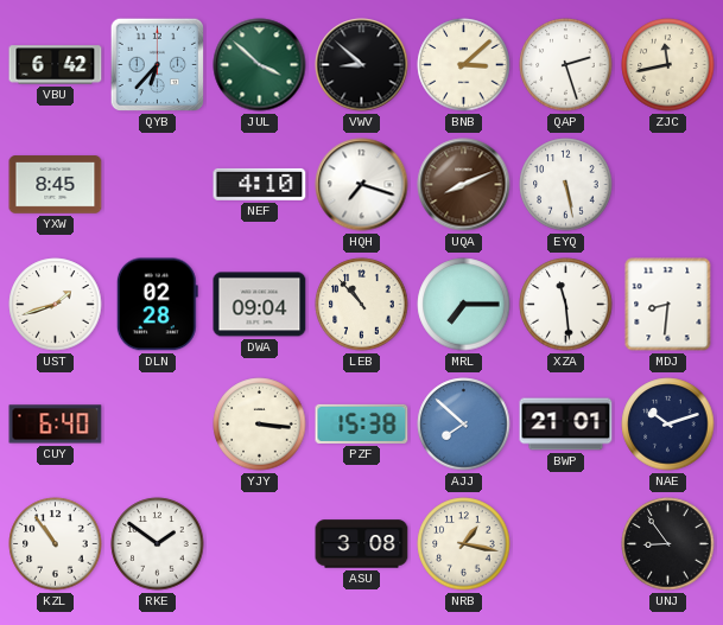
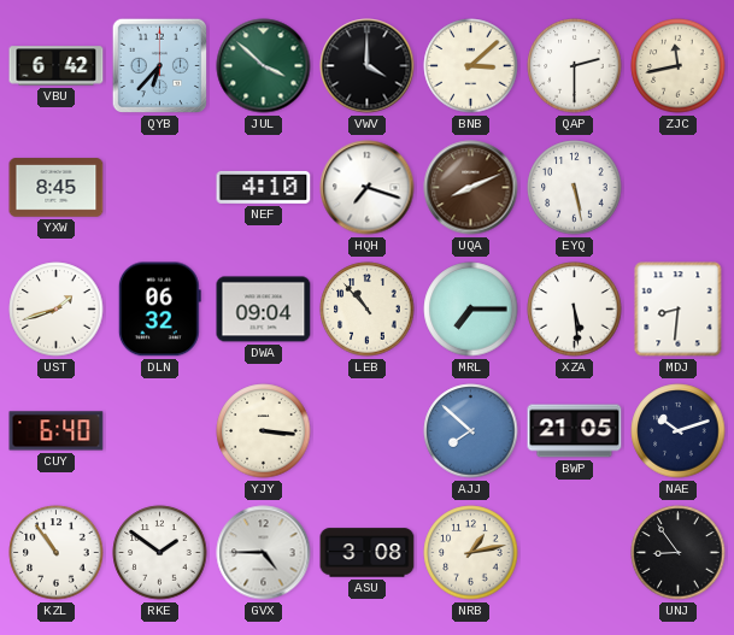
VWV: 8:52 -> 4:00 (368, 66)
QAP: 2:27 -> 2:30 (575, 66)
DLN: 02:28 -> 06:32 (159, 310)
XZA: 11:29 -> 5:29 (575, 310)
PZF: 15:38 -> none (362, 423)
BWP: 21:01 -> 21:05 (575, 431)
GVX: none -> 4:45 (264, 553)
NRB: 1:17 -> 1:13 (471, 553)
